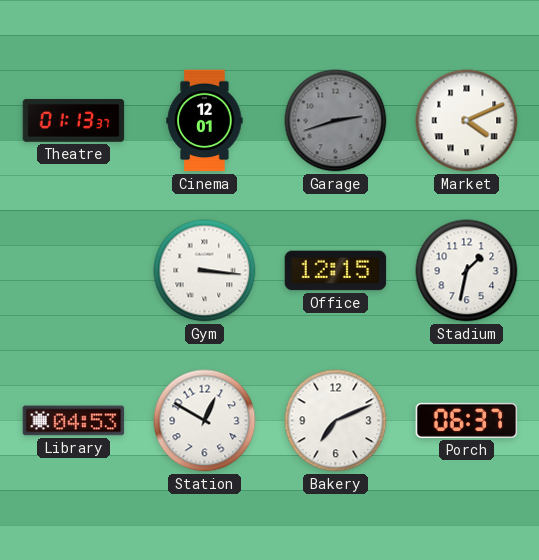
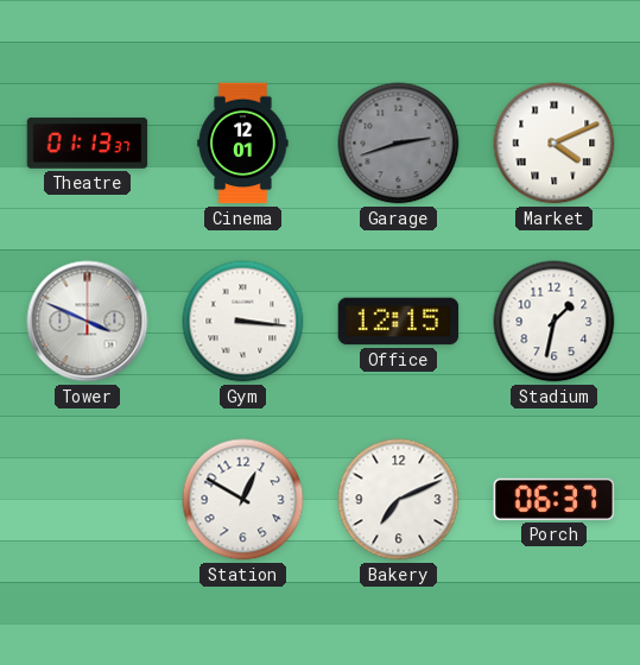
Tower: none -> 3:49 (88, 322)
Library: 04:53 -> none (74, 421)
